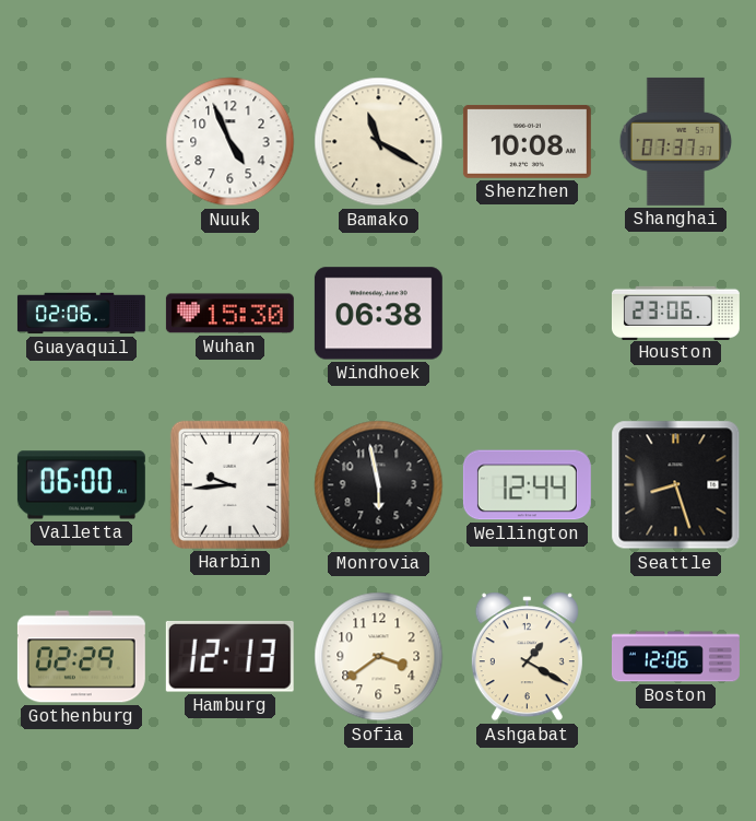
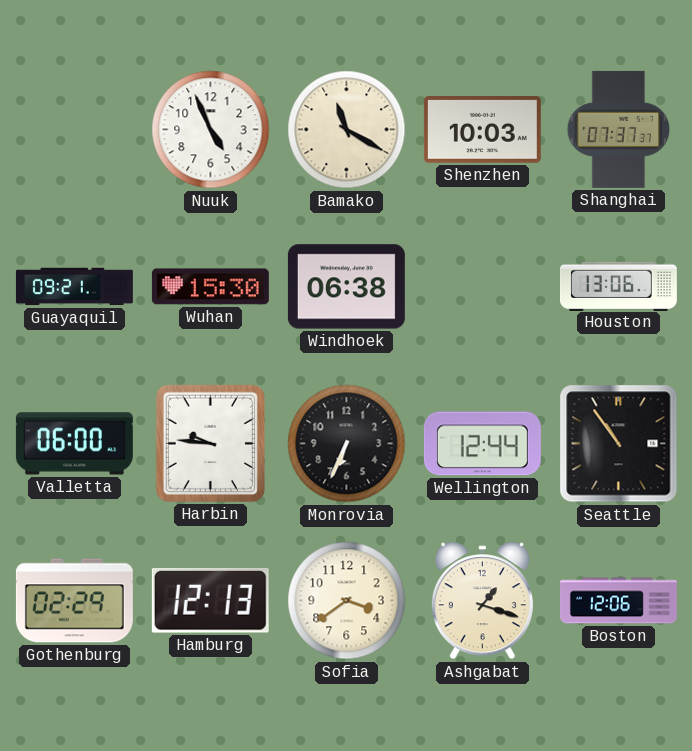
Shenzhen: 10:08 -> 10:03 (482, 129)
Guayaquil: 02:06 -> 09:21 (74, 287)
Houston: 23:06 -> 13:06 (618, 286)
Harbin: 9:44 -> 9:46 (210, 443)
Monrovia: 5:58 -> 6:34 (347, 444)
Seattle: 8:27 -> 10:54 (619, 444)
Ashgabat: 1:20 -> 1:18 (482, 601)
